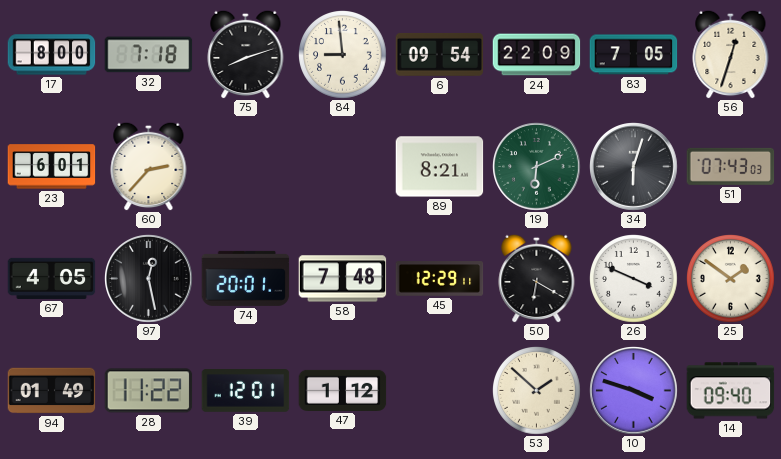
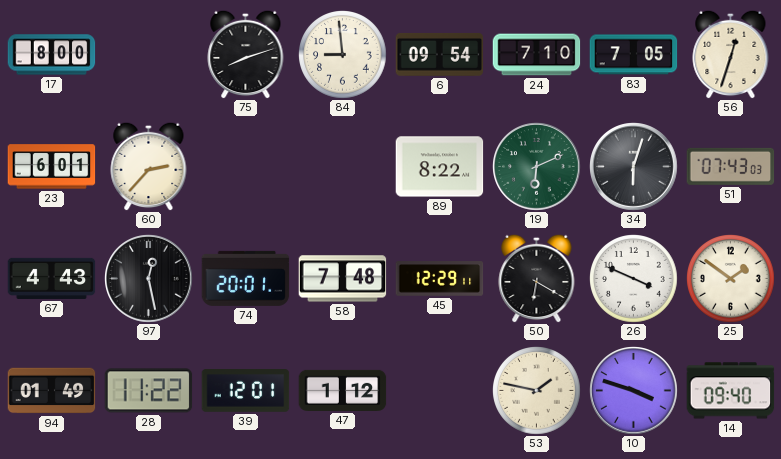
32: 7:18 -> none (149, 55)
24: 22:09 -> 7:10 (537, 55)
89: 8:21 -> 8:22 (440, 167)
67: 4:05 -> 4:43 (52, 278)
53: 1:52 -> 1:47 (537, 391)
